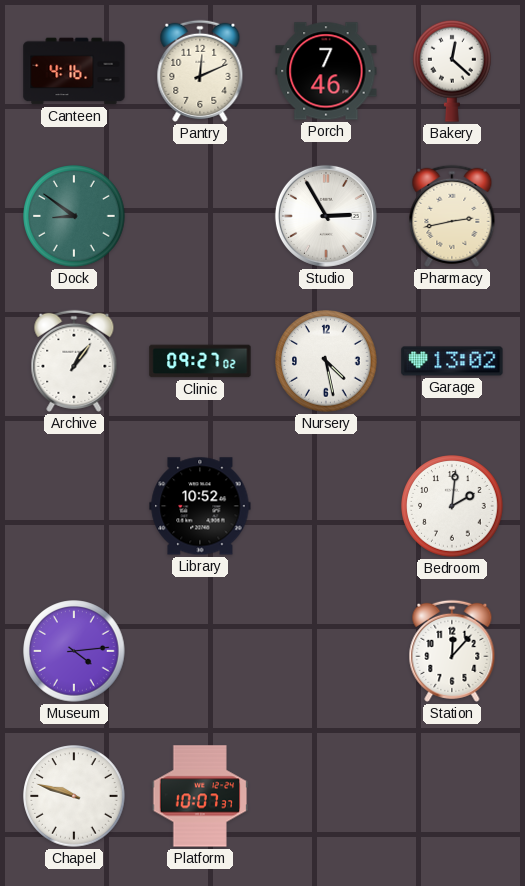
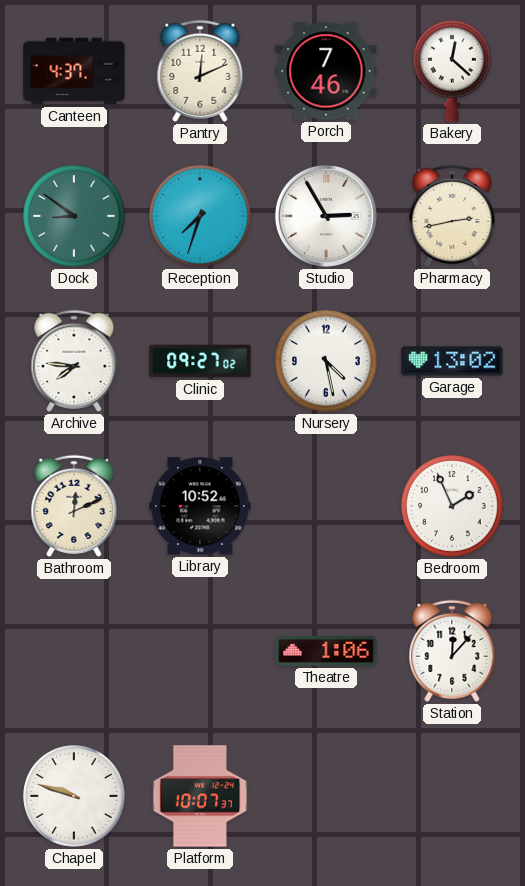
Canteen: 4:16 -> 4:37 (74, 71)
Reception: none -> 7:33 (200, 216)
Archive: 1:06 -> 7:46 (74, 361)
Bathroom: none -> 12:11 (74, 506)
Bedroom: 2:01 -> 1:56 (452, 506)
Museum: 4:14 -> none (74, 651)
Theatre: none -> 1:06 (326, 651)
